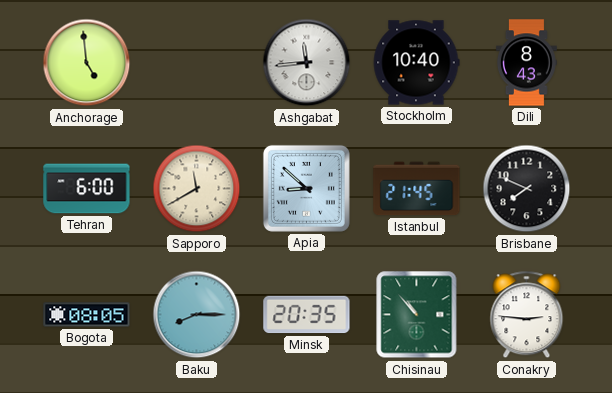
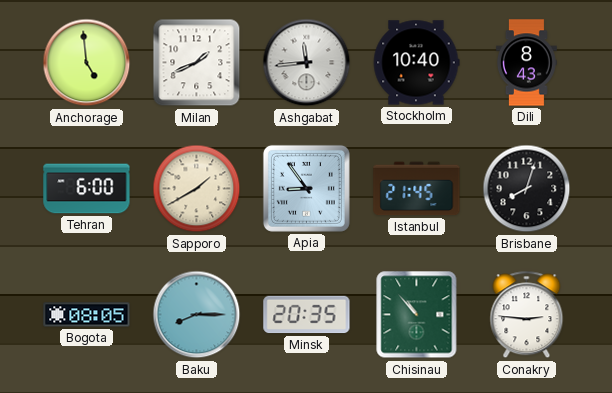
Milan: none -> 1:41 (197, 63)
Sapporo: 11:40 -> 1:40 (197, 189)
Apia: 8:52 -> 8:54 (306, 188)
Brisbane: 7:49 -> 8:03 (527, 189)
